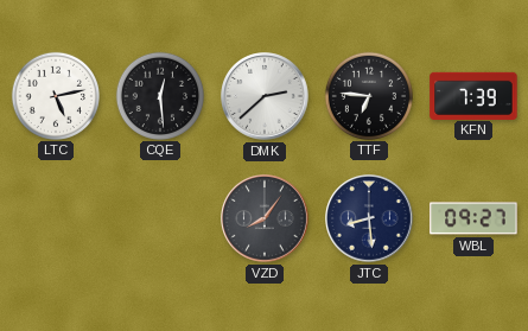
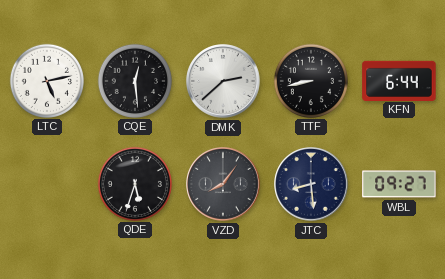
TTF: 6:46 -> 8:43 (310, 80)
KFN: 7:39 -> 6:44 (399, 80)
QDE: none -> 5:33 (134, 183)
